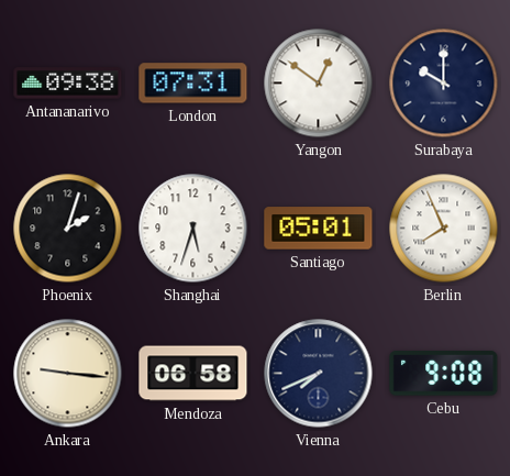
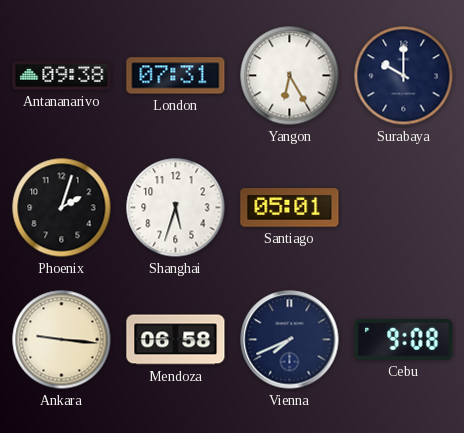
Yangon: 12:51 -> 6:25 (290, 76)
Berlin: 7:56 -> none (444, 229)
